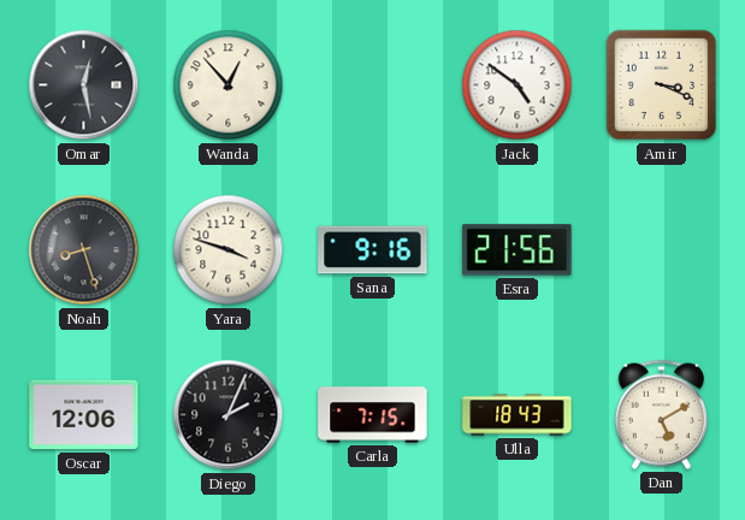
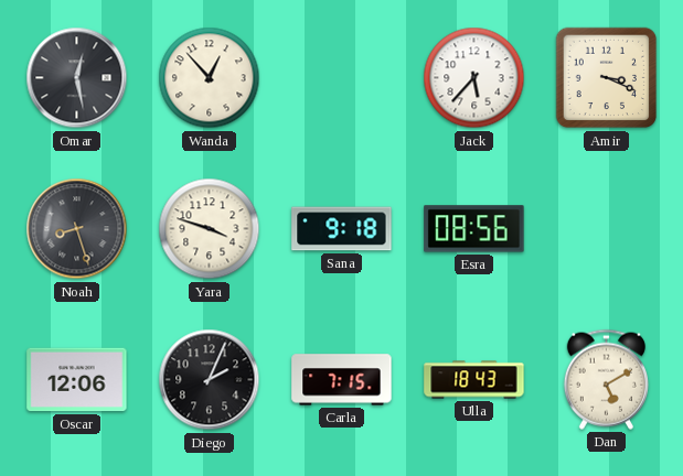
Jack: 4:51 -> 5:37 (474, 78)
Sana: 9:16 -> 9:18 (342, 229)
Esra: 21:56 -> 08:56 (474, 229)
